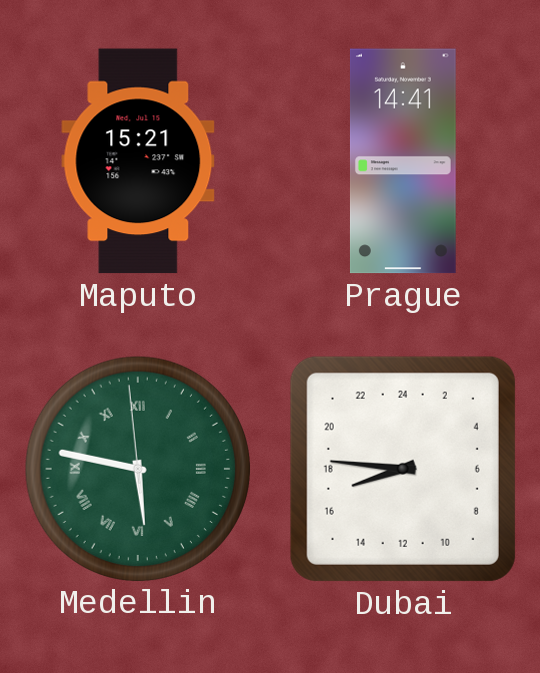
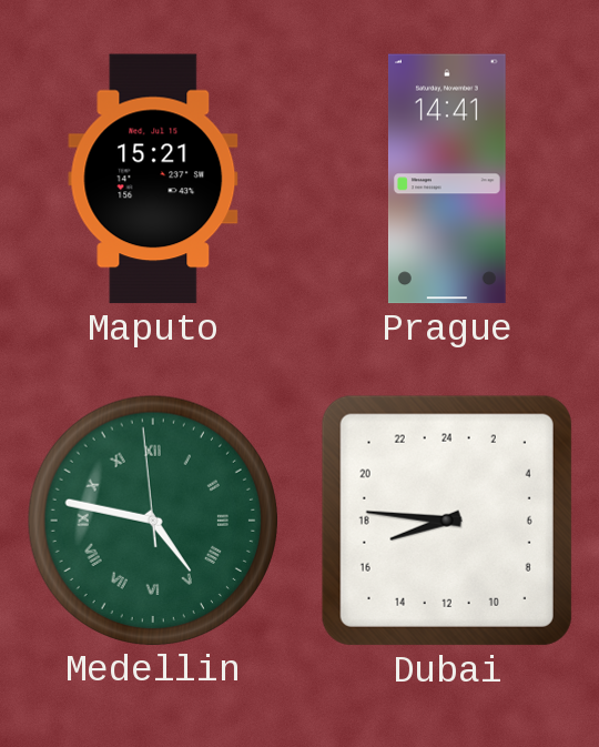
Medellin: 5:46 -> 4:46 (152, 519)
